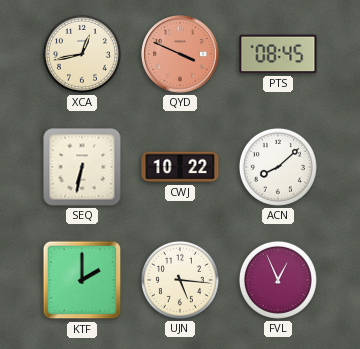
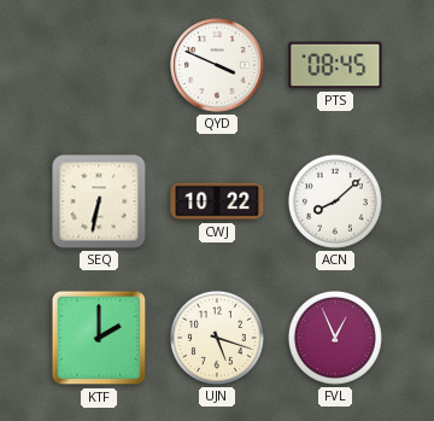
XCA: 12:43 -> none (82, 54)
QYD dial: salmon -> white (217, 65)
UJN: 5:16 -> 5:18 (217, 338)
